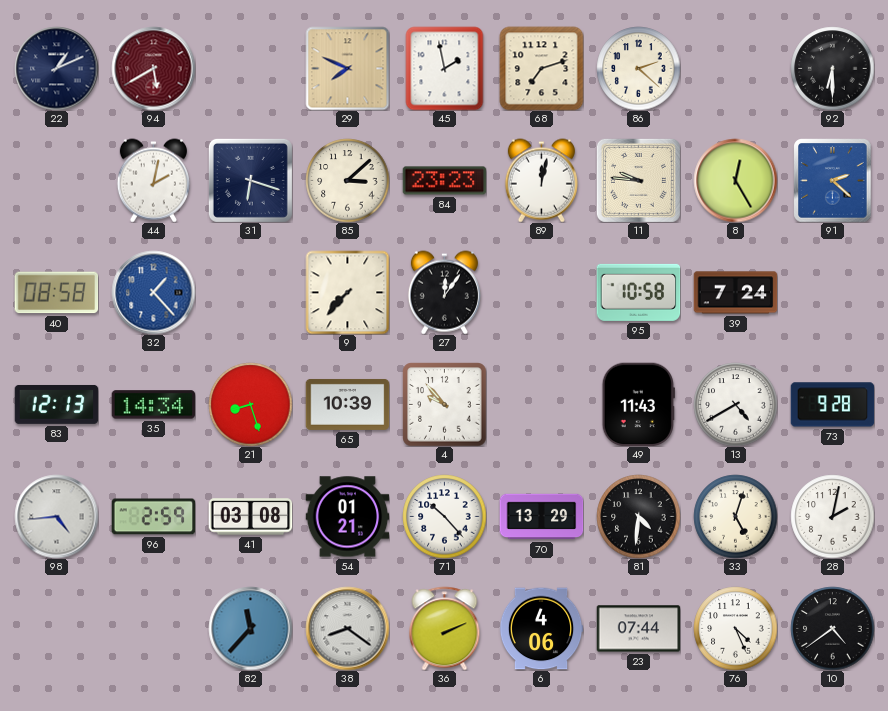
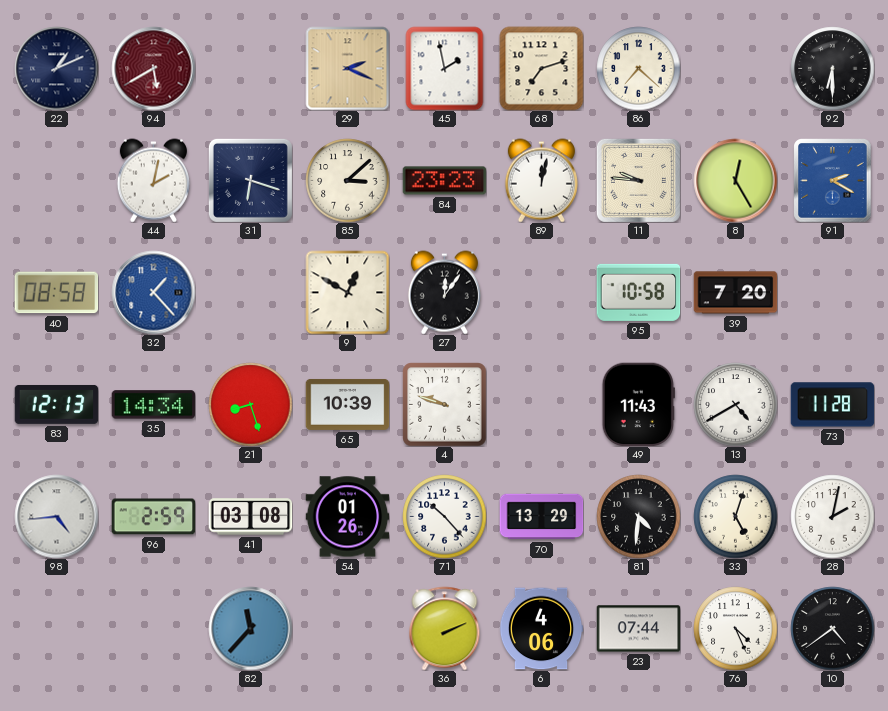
29: 7:49 -> 2:19 (347, 68)
86: 2:22 -> 7:22 (638, 68)
91: 2:22 -> 2:20 (833, 180)
9: 7:37 -> 12:50 (347, 292)
39: 7:24 -> 7:20 (735, 293)
4: 9:53 -> 9:48 (444, 404)
73: 9:28 -> 11:28 (832, 405)
54: 01:21 -> 01:26 (347, 517)
38: 8:21 -> none (347, 628)
